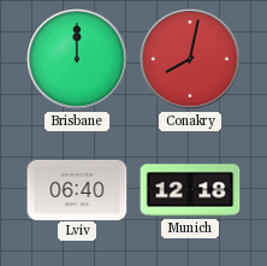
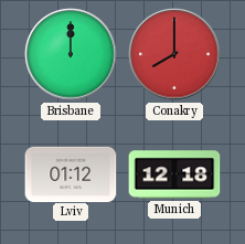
Conakry: 8:02 -> 8:00 (174, 54)
Lviv: 06:40 -> 01:12 (71, 173)
